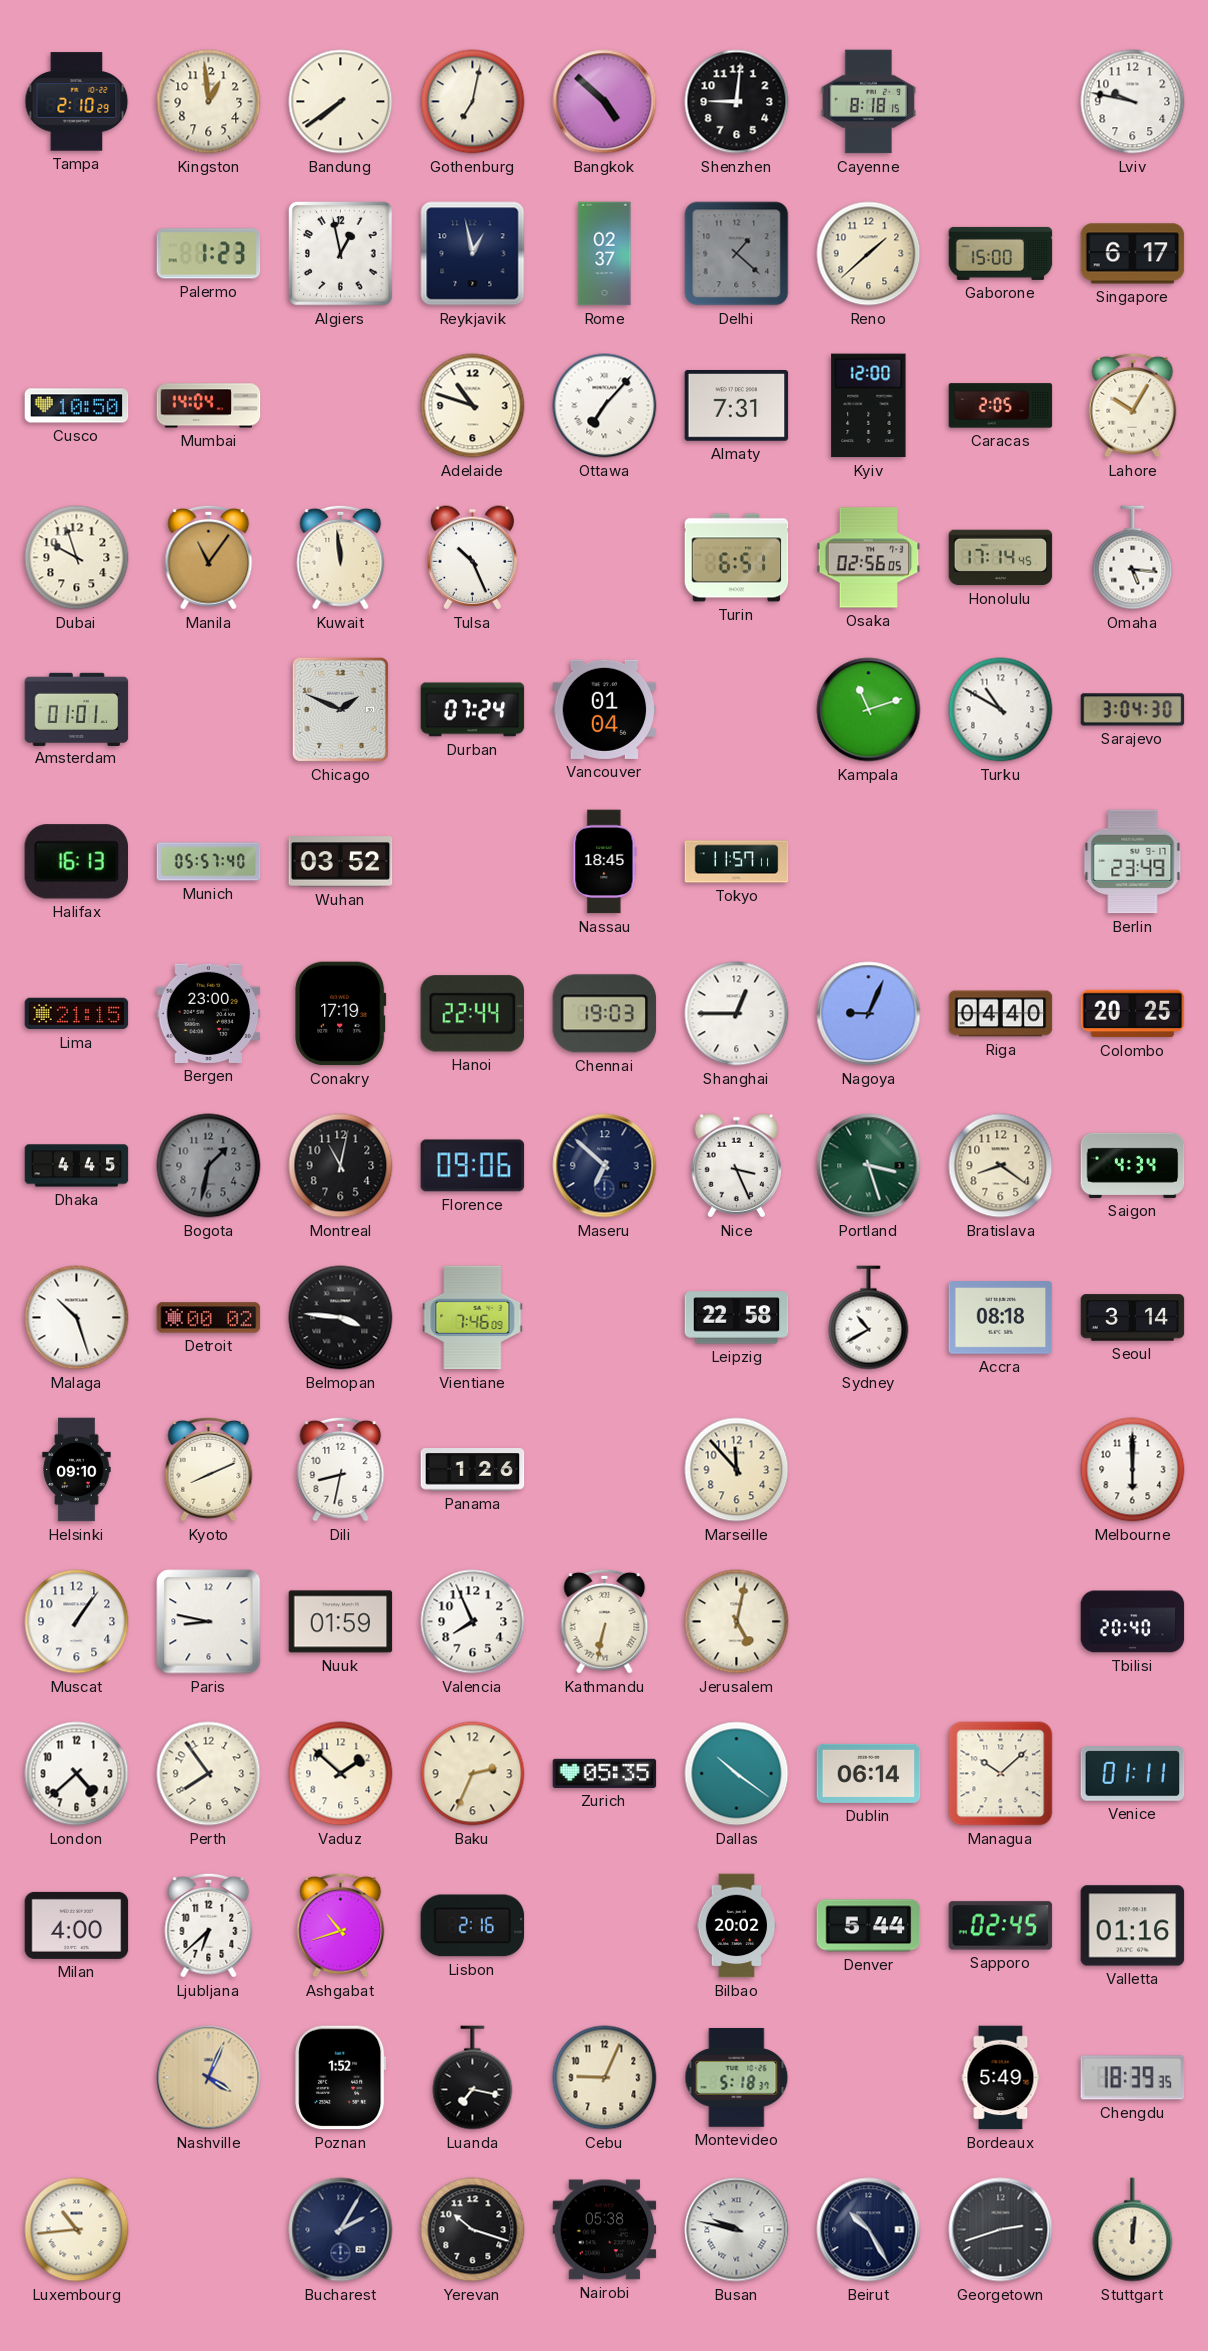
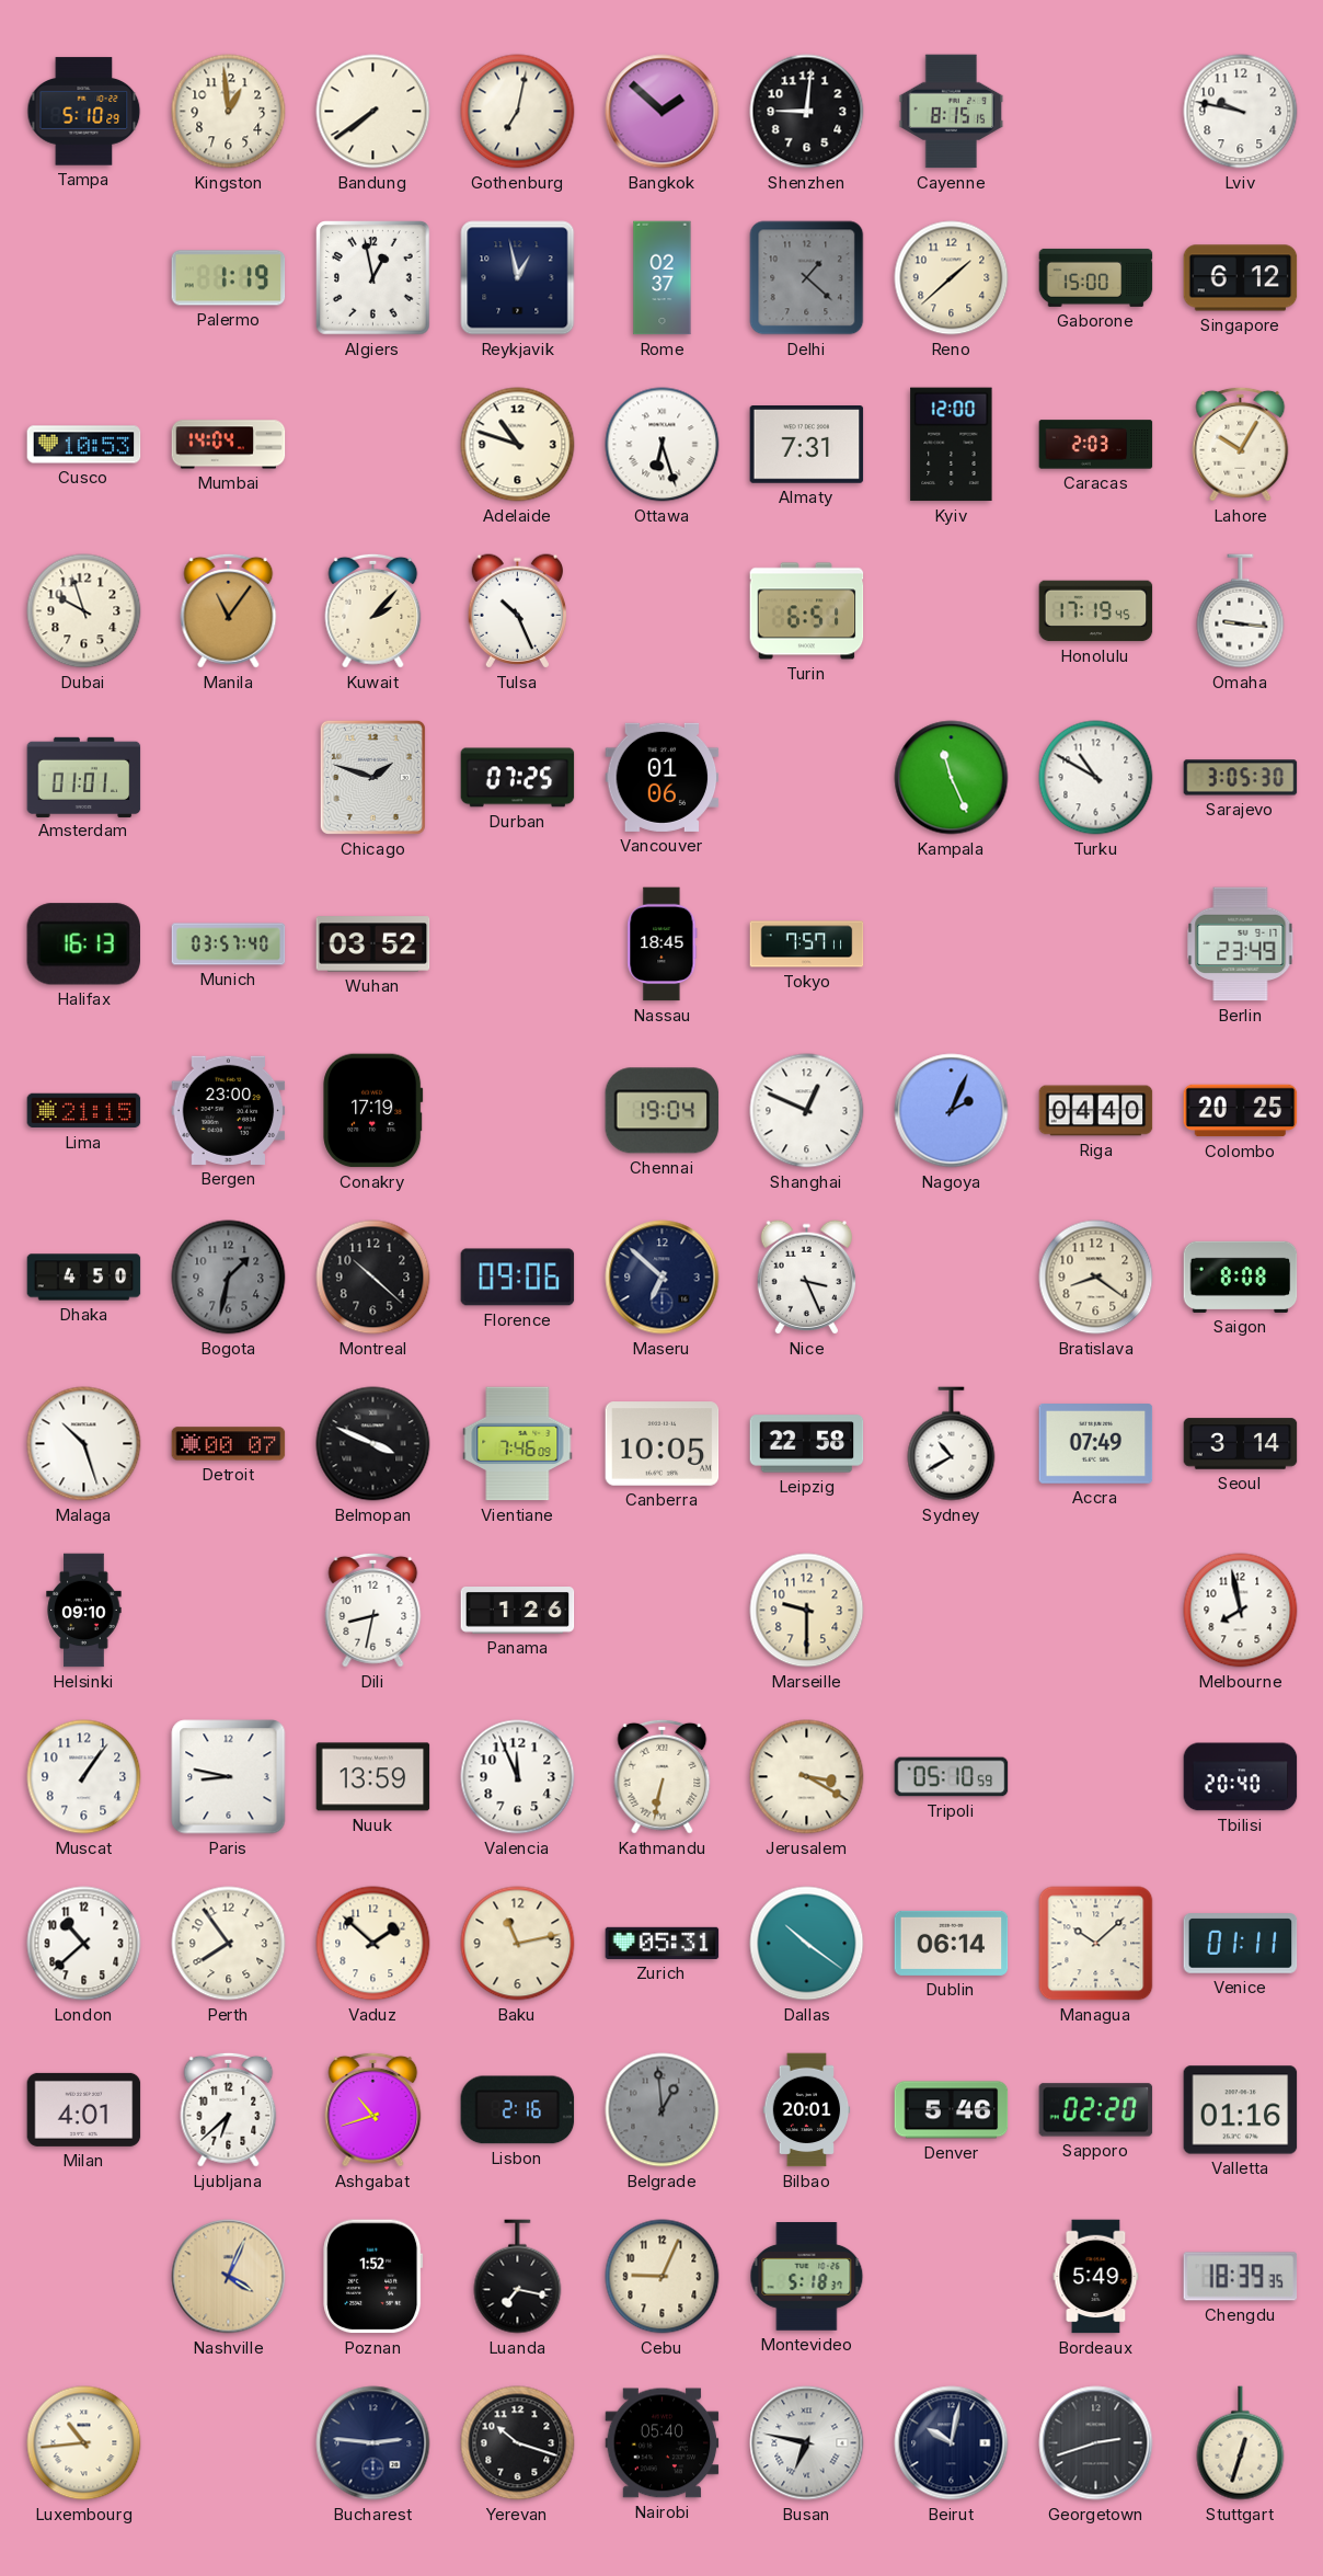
Tampa: 2:10 -> 5:10 (84, 112)
Bangkok: 4:52 -> 1:52 (663, 112)
Cayenne: 8:18 -> 8:15 (952, 112)
Palermo: 1:23 -> 1:19 (229, 278)
Singapore: 6:17 -> 6:12 (1241, 278)
Cusco: 10:50 -> 10:53 (84, 445)
Ottawa: 7:07 -> 6:27 (663, 445)
Caracas: 2:05 -> 2:03 (1096, 445)
Kuwait: 11:59 -> 2:07 (373, 610)
Osaka: 02:56 -> none (869, 558)
Honolulu: 17:14 -> 17:19 (1096, 611)
Omaha: 5:16 -> 9:16 (1241, 611)
Chicago: 1:49 -> 1:48 (372, 777)
Durban: 07:24 -> 07:25 (518, 778)
Vancouver: 01:04 -> 01:06 (663, 777)
Kampala: 11:12 -> 11:26 (952, 778)
Sarajevo: 3:04 -> 3:05 (1241, 778)
Munich: 05:57 -> 03:57 (229, 944)
Tokyo: 11:57 -> 7:57 (807, 944)
Hanoi: 22:44 -> none (472, 1014)
Chennai: 19:03 -> 19:04 (663, 1111)
Shanghai: 12:45 -> 12:49 (807, 1111)
Nagoya: 9:04 -> 2:04 (952, 1111)
Dhaka: 4:45 -> 4:50 (84, 1278)
Montreal: 11:02 -> 10:22 (373, 1278)
Portland: 3:27 -> none (869, 1166)
Saigon: 4:34 -> 8:08 (1241, 1276)
Detroit: 00:02 -> 00:07 (229, 1444)
Belmopan: 3:46 -> 3:49 (373, 1444)
Canberra: none -> 10:05 (663, 1444)
Accra: 08:18 -> 07:49 (1096, 1444)
Kyoto: 8:11 -> none (209, 1469)
Marseille: 11:53 -> 9:30 (807, 1611)
Melbourne: 6:00 -> 7:58 (1241, 1611)
Nuuk: 01:59 -> 13:59 (373, 1777)
Valencia: 7:56 -> 11:56 (518, 1777)
Jerusalem: 5:02 -> 3:20 (807, 1777)
Tripoli: none -> 05:10 (952, 1777)
London: 4:38 -> 10:38 (84, 1944)
Baku: 2:34 -> 11:13 (518, 1944)
Zurich: 05:35 -> 05:31 (663, 1943)
Milan: 4:00 -> 4:01 (84, 2109)
Belgrade: none -> 12:59 (663, 2110)
Bilbao: 20:02 -> 20:01 (807, 2110)
Denver: 5:44 -> 5:46 (952, 2110)
Sapporo: 02:45 -> 02:20 (1096, 2110)
Bucharest: 2:05 -> 2:46 (373, 2443)
Nairobi: 05:38 -> 05:40 (663, 2443)
Busan: 9:47 -> 6:47 (807, 2443)
Beirut: 10:25 -> 10:02 (952, 2443)
Stuttgart: 12:01 -> 12:33 (1241, 2443)
